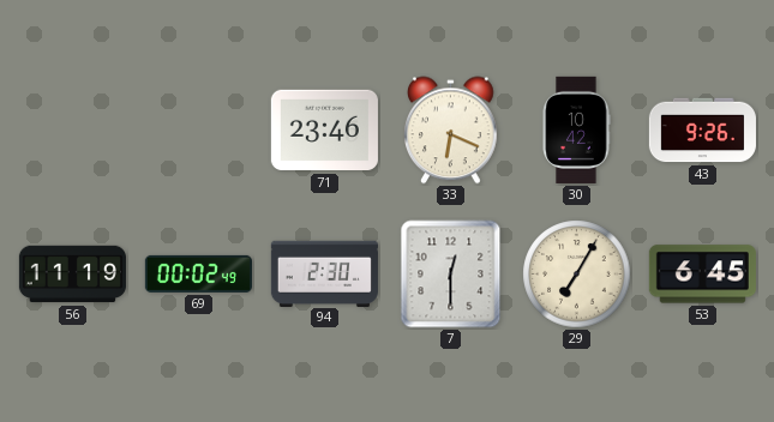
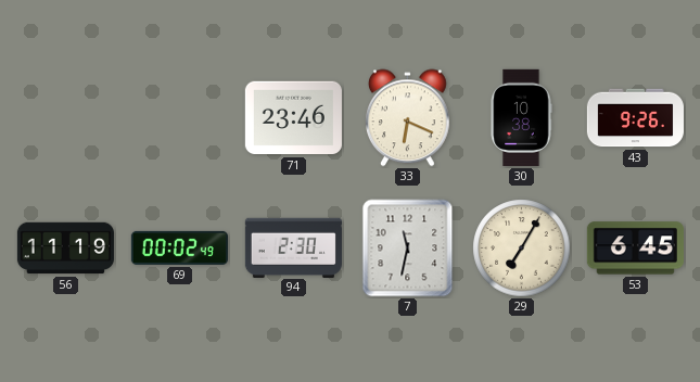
30: 10:42 -> 10:38 (521, 117)
7: 12:30 -> 11:32 (408, 249)
